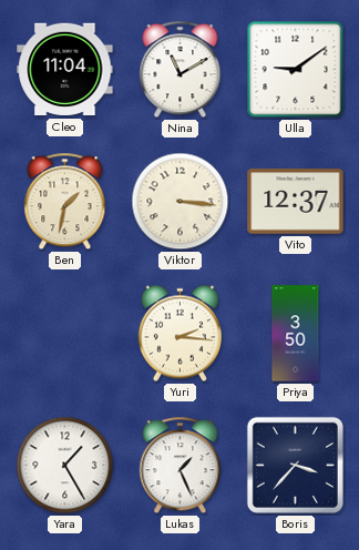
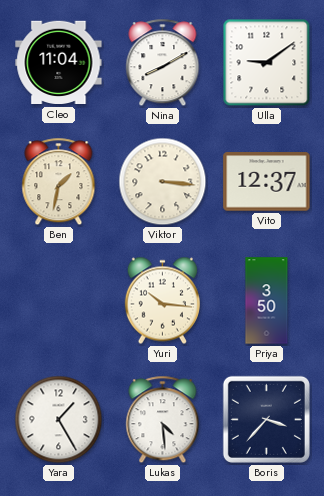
Nina: 11:10 -> 8:10 (163, 63)
Yuri: 2:16 -> 10:16 (162, 301)
Lukas: 1:26 -> 4:29 (163, 420)
